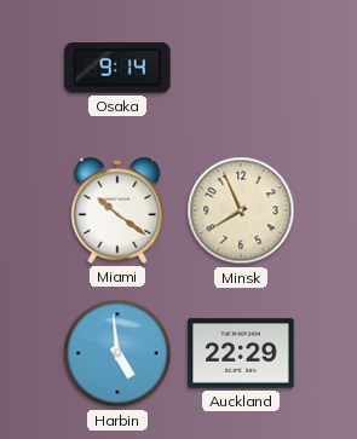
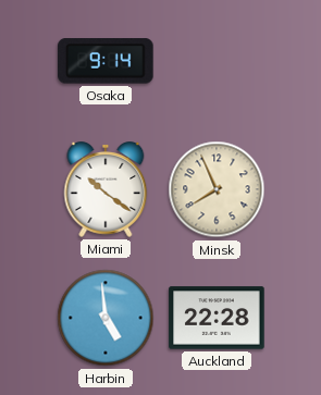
Auckland: 22:29 -> 22:28 (217, 318)
